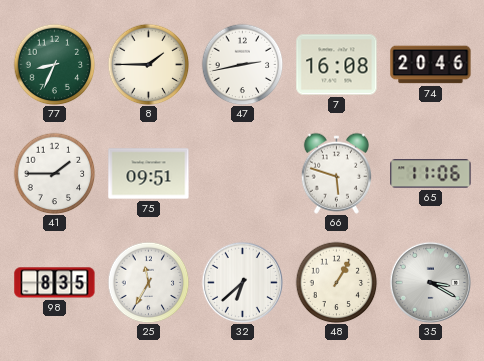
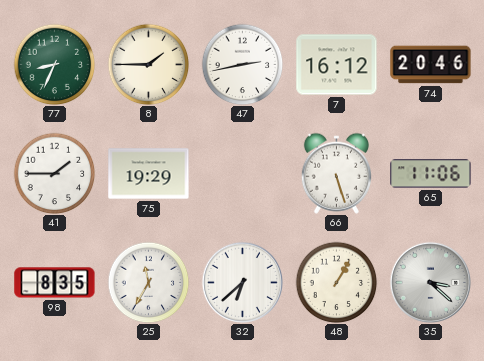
7: 16:08 -> 16:12 (337, 65)
75: 09:51 -> 19:29 (149, 174)
66: 5:48 -> 5:27 (336, 173)
35: 3:20 -> 3:22 (430, 282)
